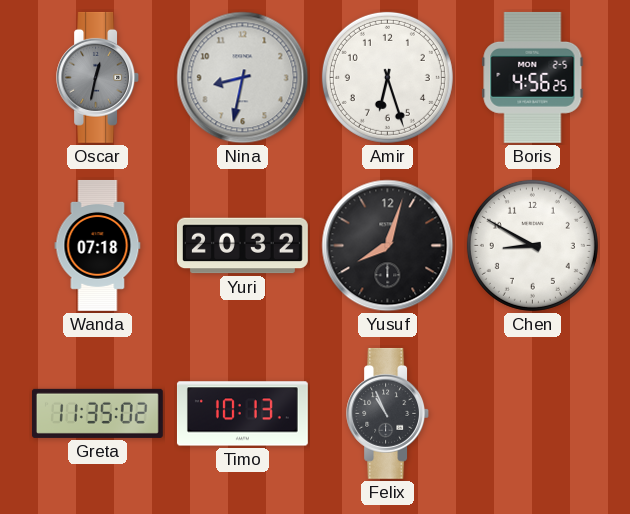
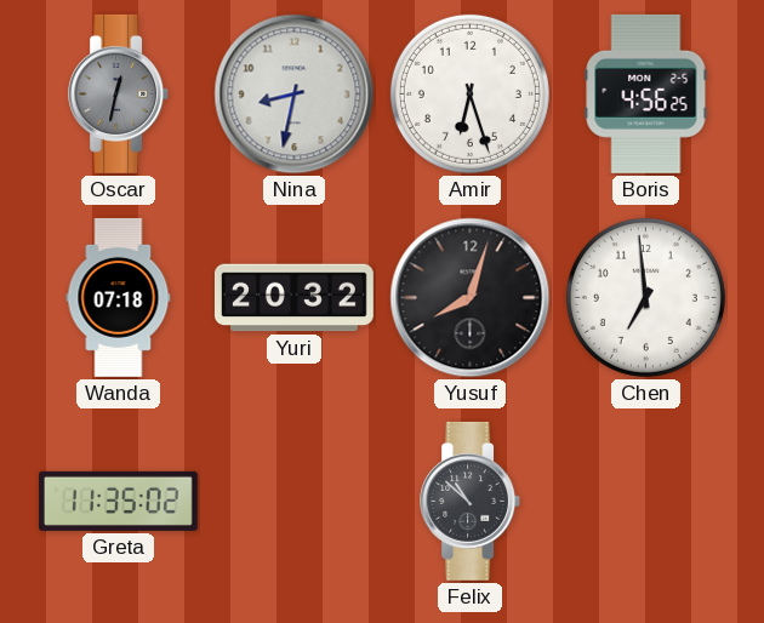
Chen: 8:50 -> 6:59 (645, 297)
Timo: 10:13 -> none (242, 414)
Felix: 10:56 -> 10:52 (471, 501)
